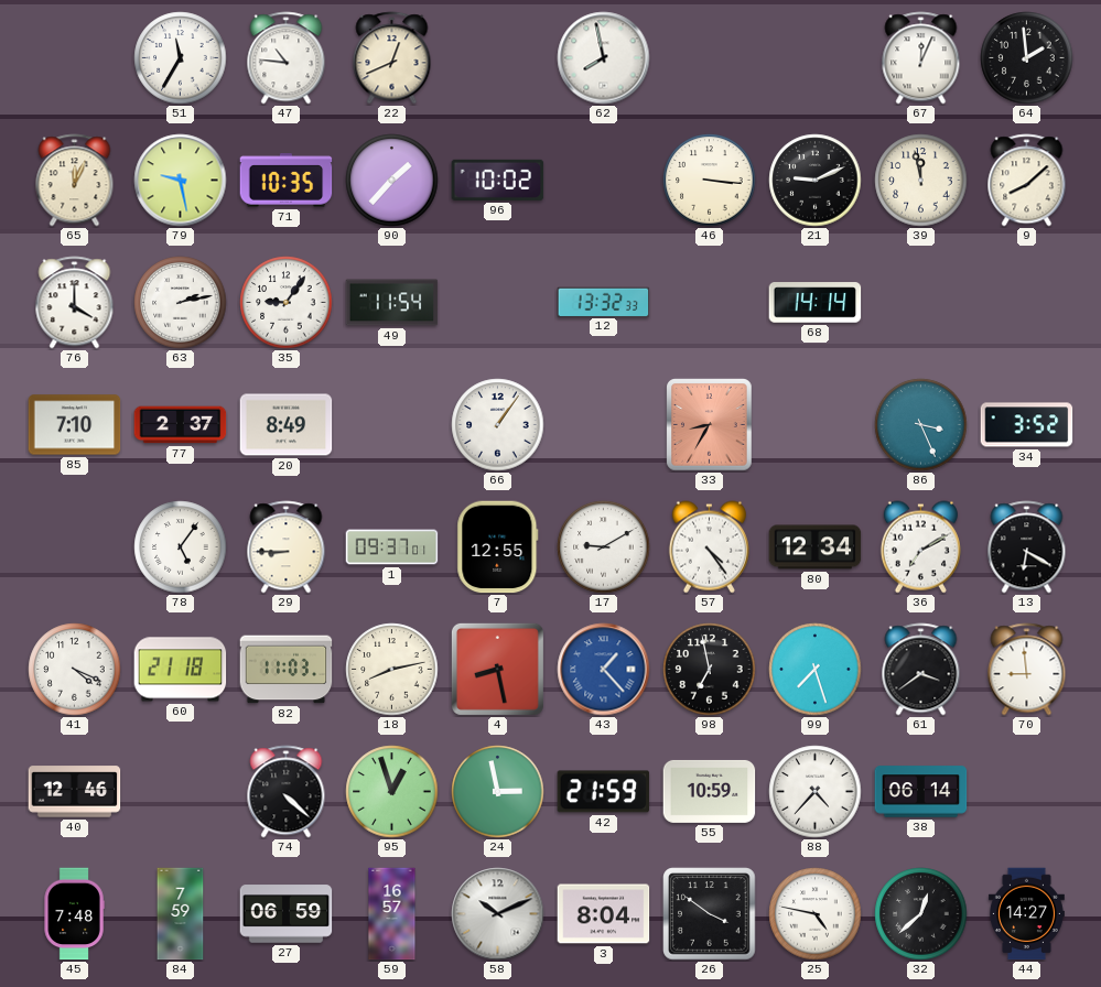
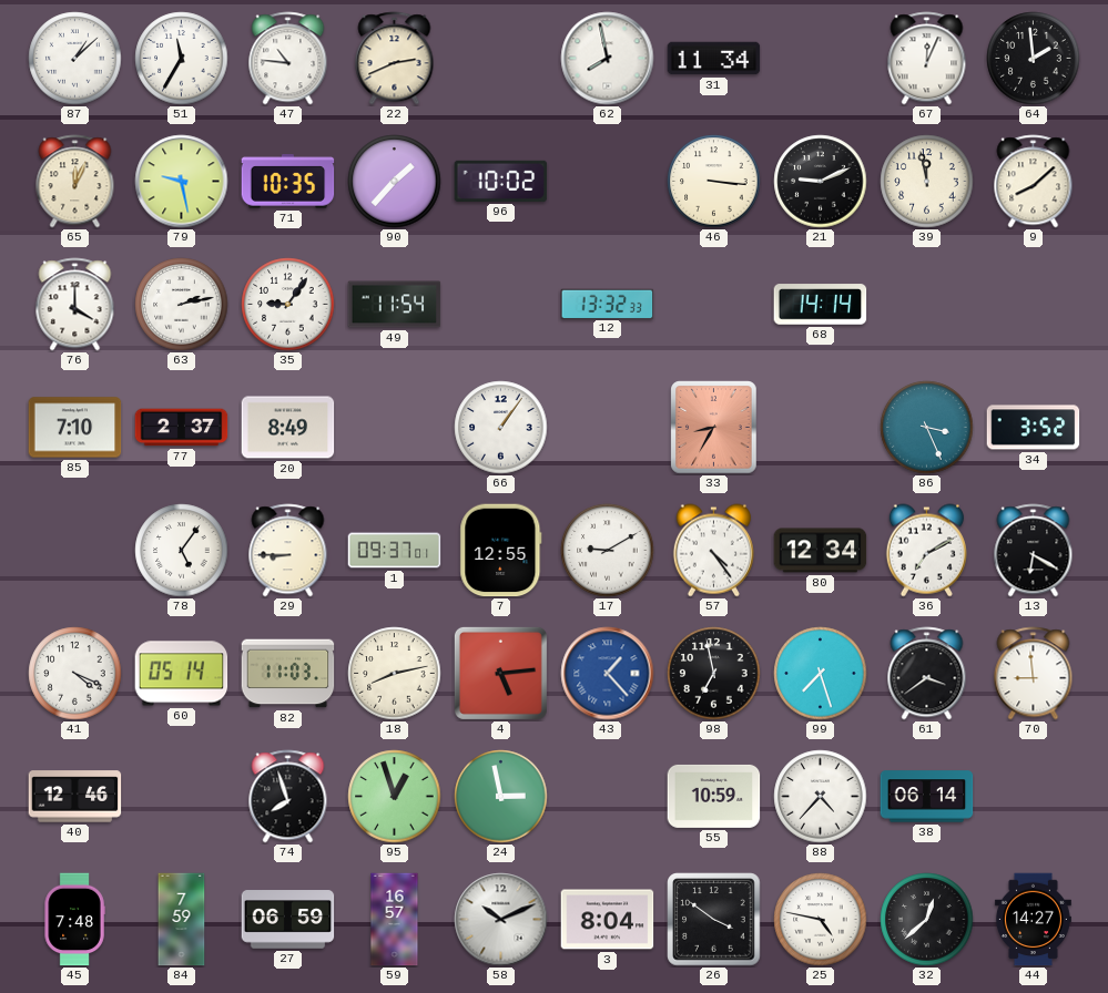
87: none -> 1:08 (75, 59)
22: 12:41 -> 2:41 (395, 59)
31: none -> 11:34 (714, 59)
60: 21:18 -> 05:14 (182, 674)
4: 8:28 -> 5:14 (500, 673)
74: 4:22 -> 7:57 (288, 797)
42: 21:59 -> none (604, 792)
